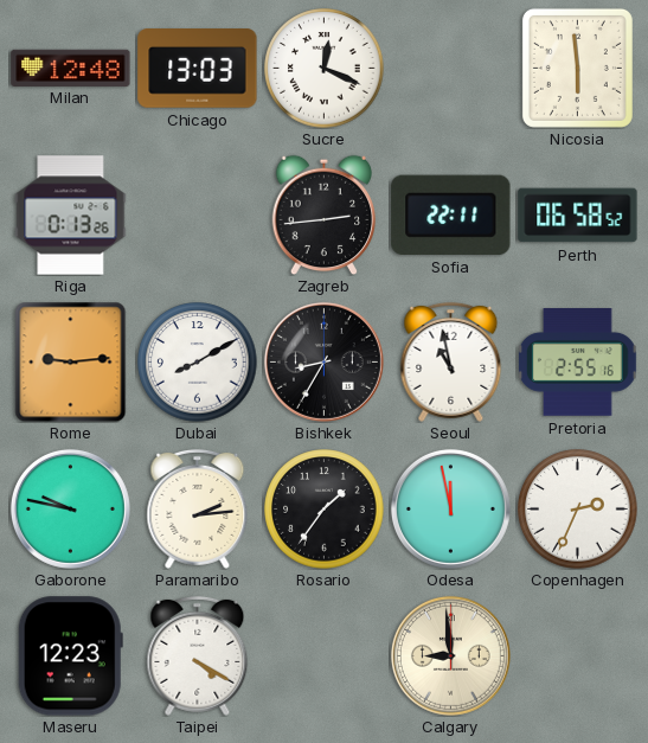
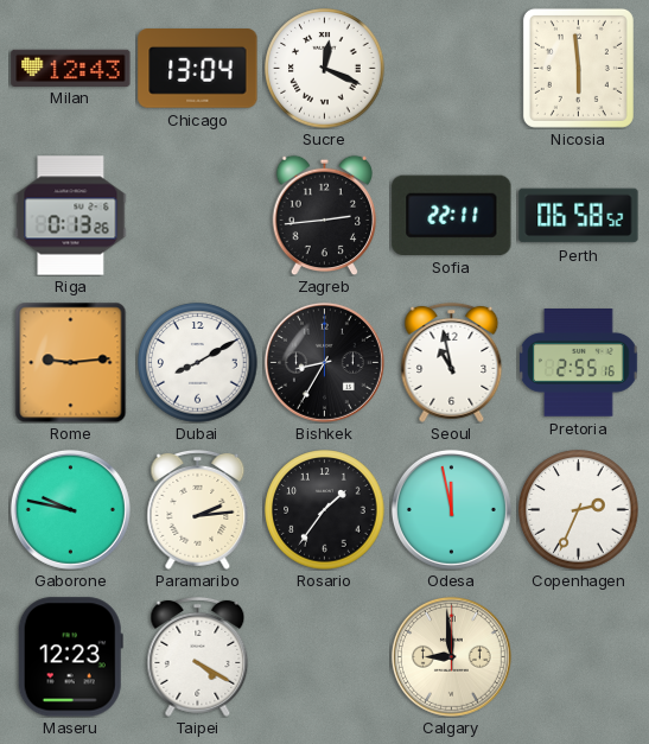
Milan: 12:48 -> 12:43 (71, 68)
Chicago: 13:03 -> 13:04 (198, 69)
